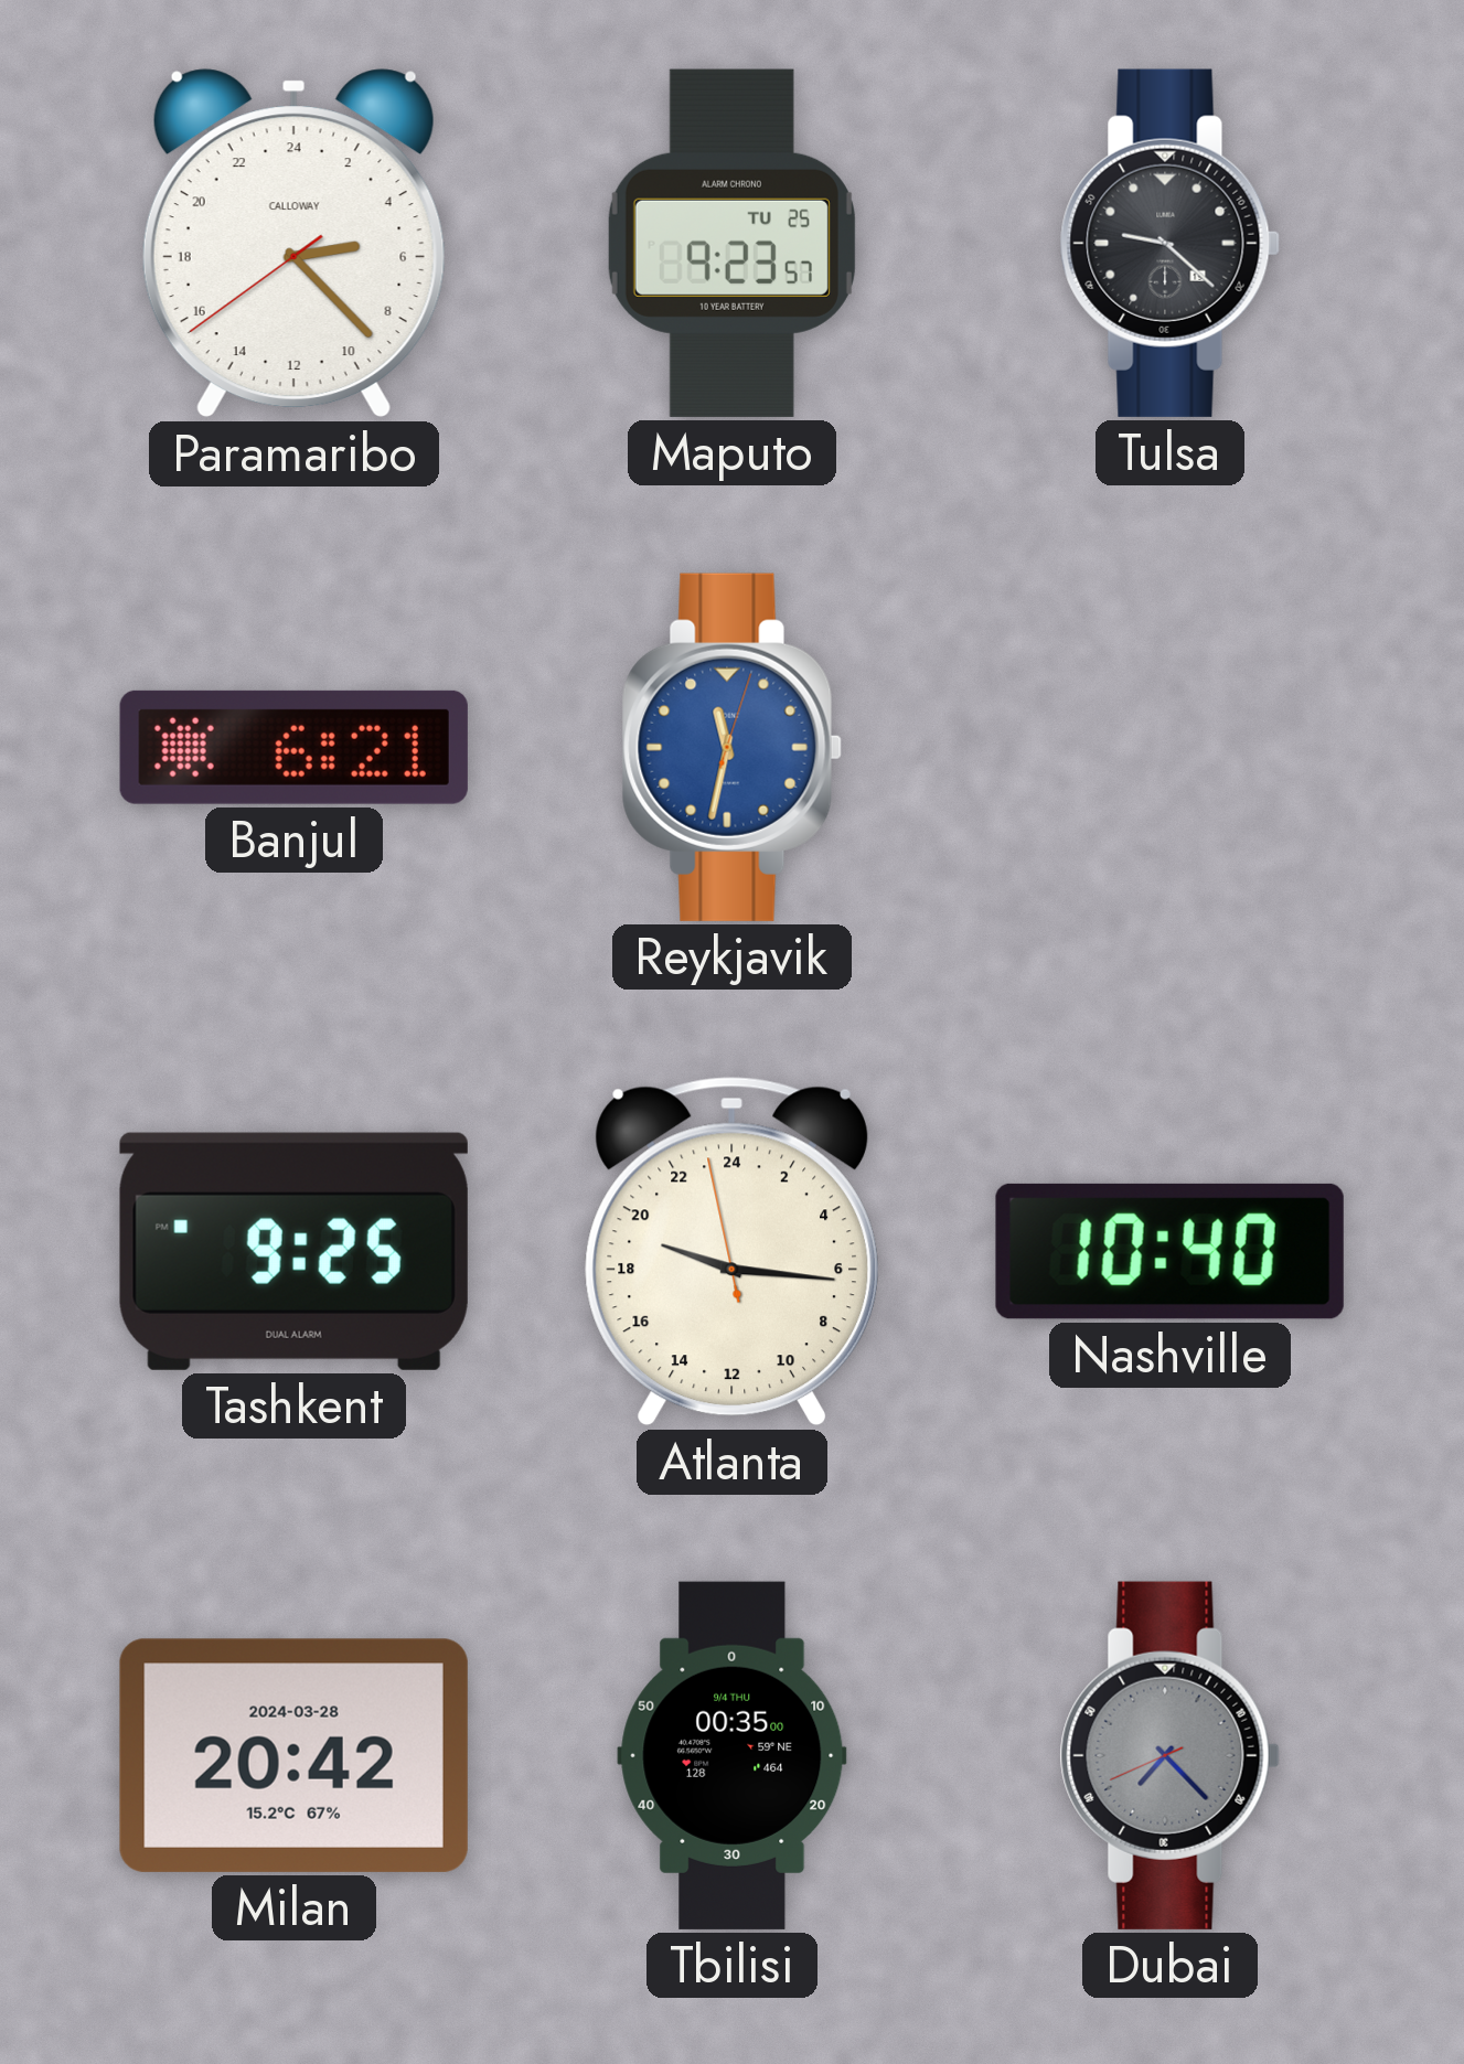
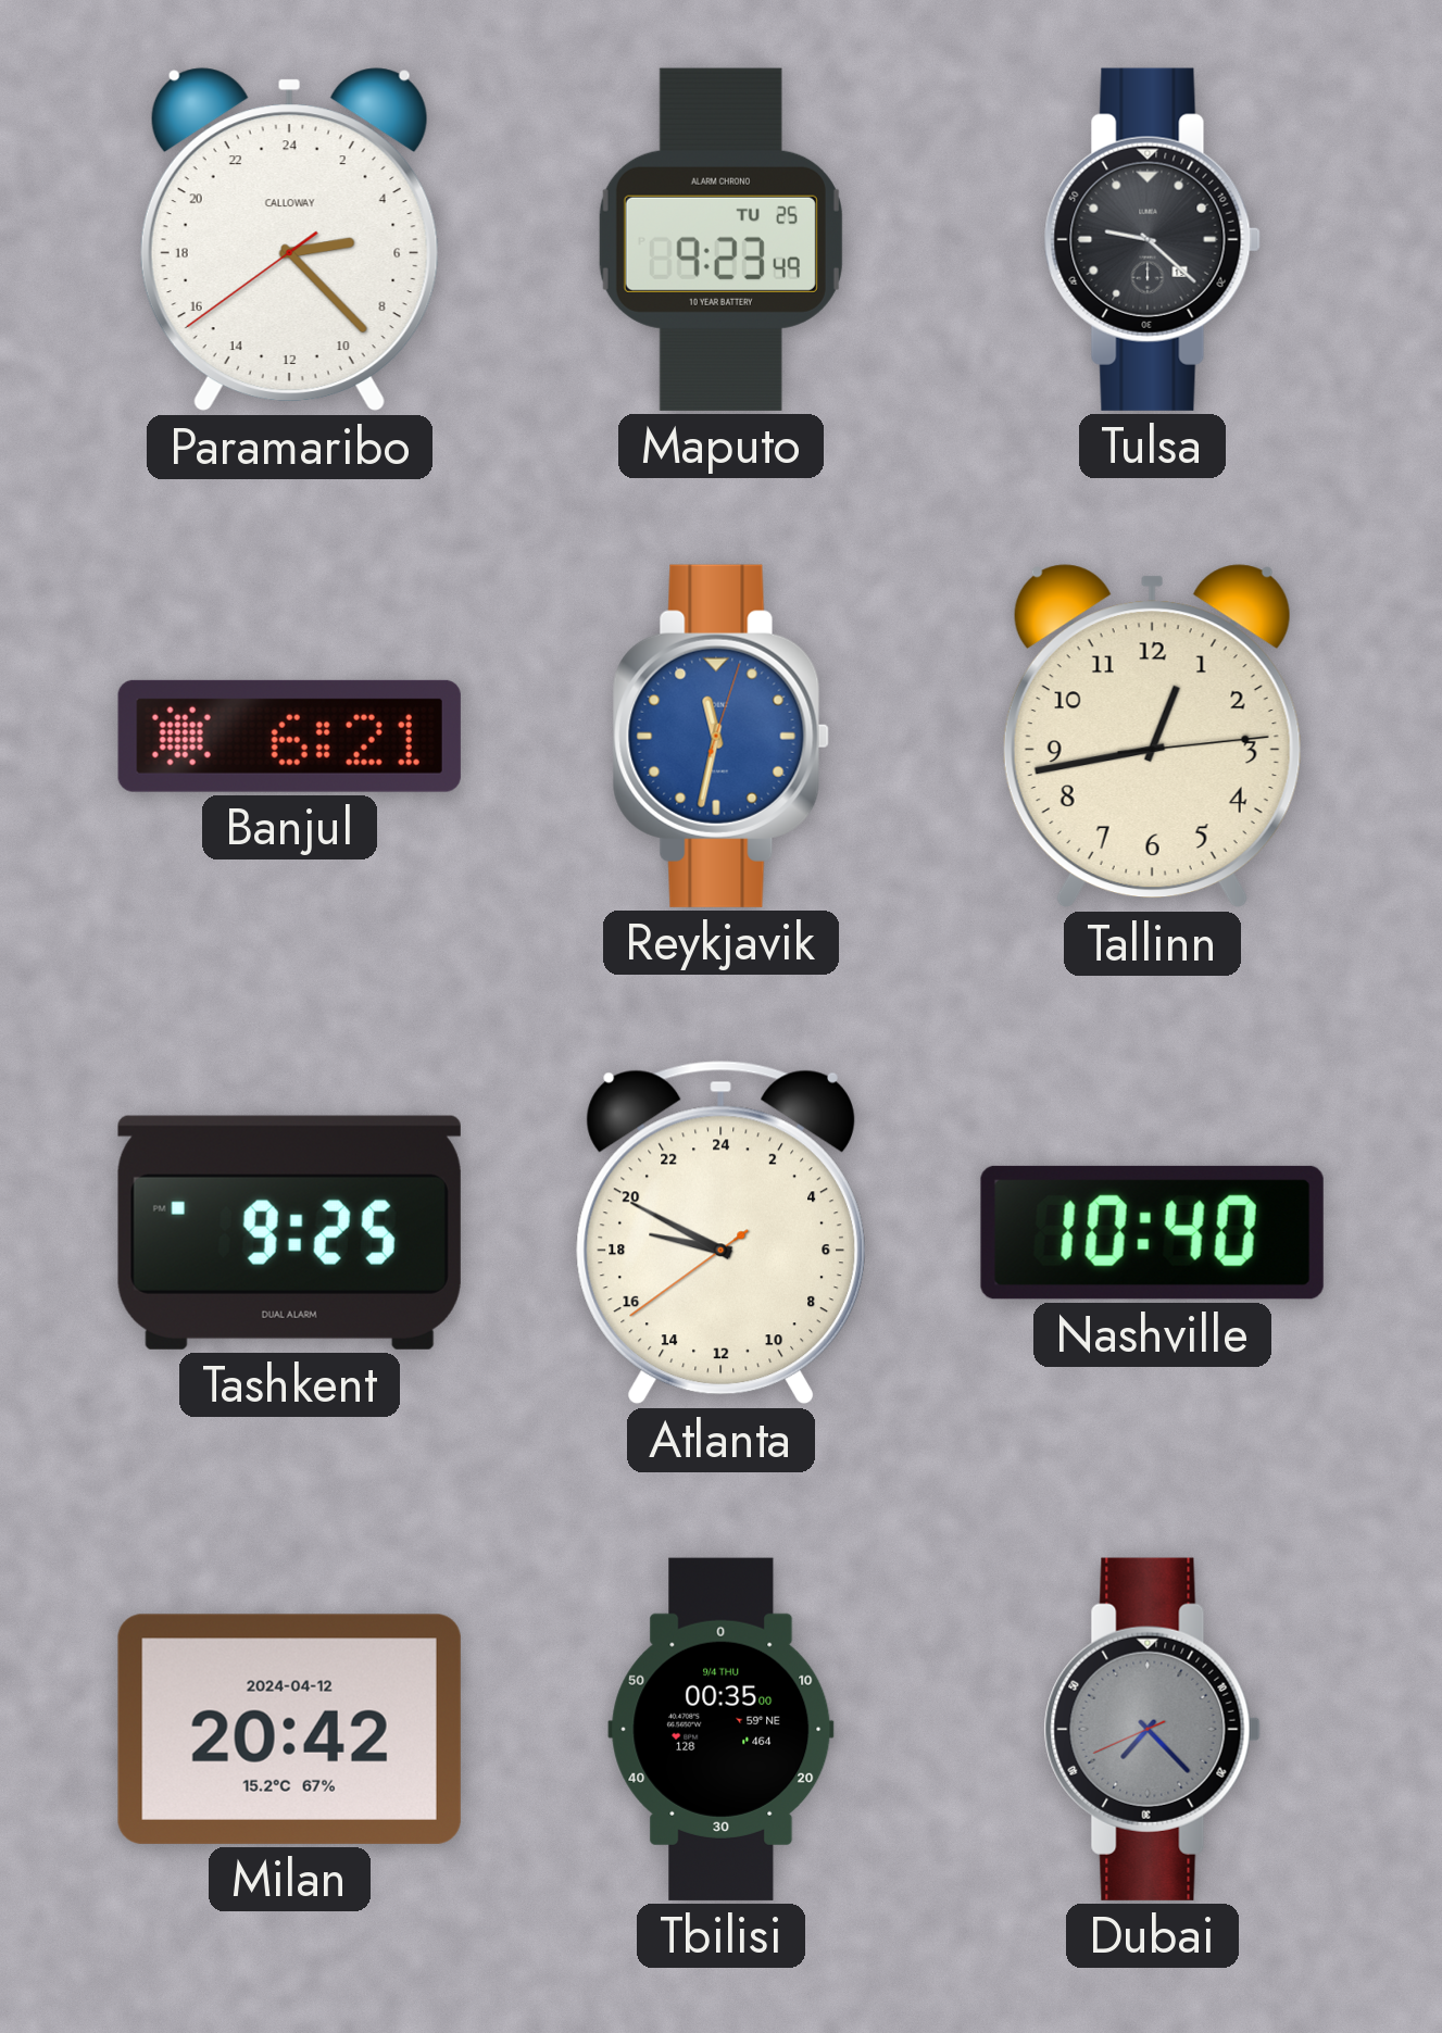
Maputo: 9:23:57 -> 9:23:49 (720, 239)
Tallinn: none -> 12:43 (1152, 737)
Atlanta: 19:15 -> 18:49 (720, 1233)
Milan date: 2024-03-28 -> 2024-04-12 (289, 1729)
